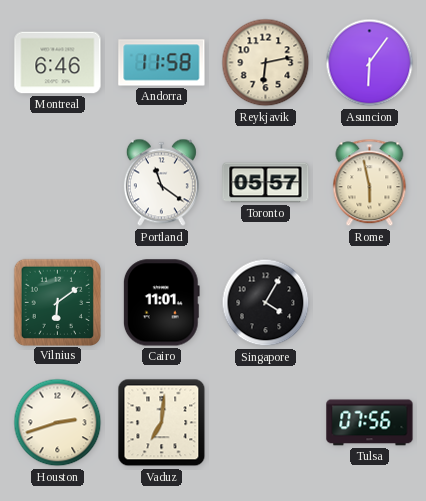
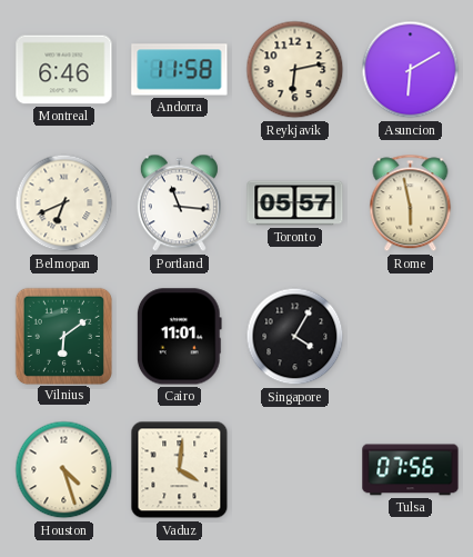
Asuncion: 6:06 -> 6:10 (411, 70)
Belmopan: none -> 6:41 (64, 203)
Portland: 11:21 -> 11:16 (179, 203)
Houston: 2:42 -> 4:27 (64, 470)
Vaduz: 7:01 -> 4:01 (180, 470)
